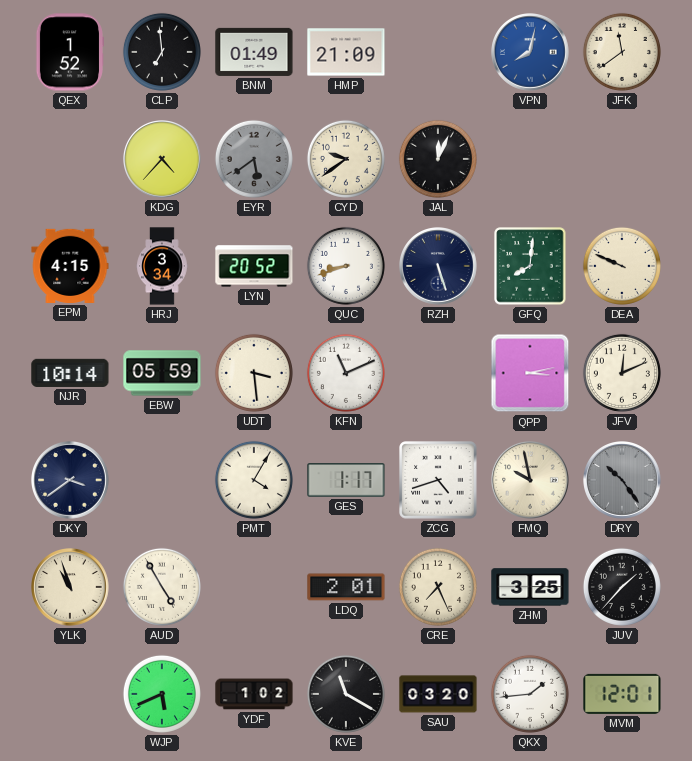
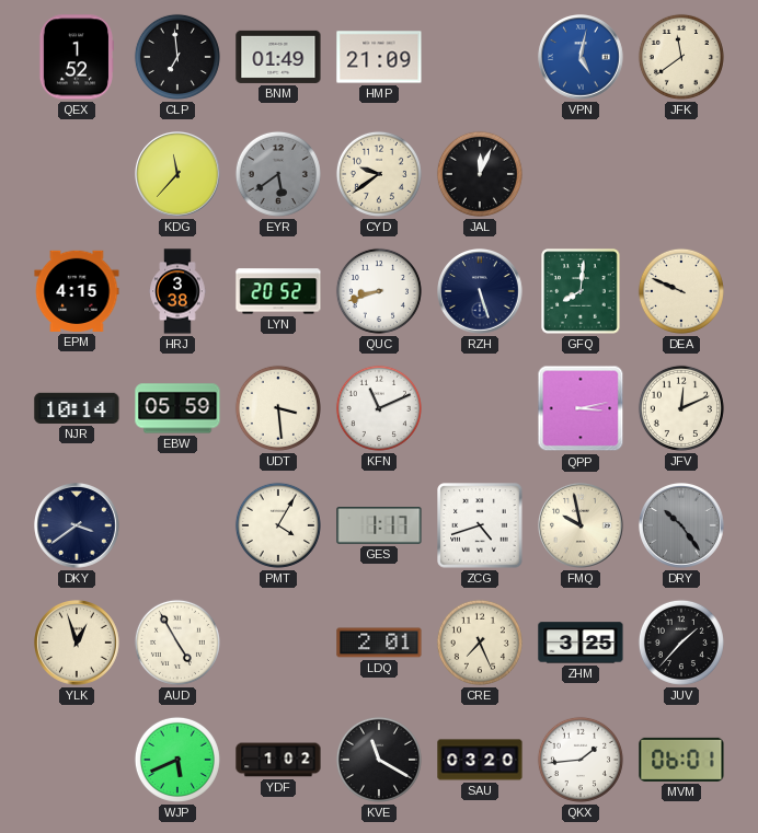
VPN: 8:02 -> 5:02 (581, 57)
KDG: 4:37 -> 11:37 (177, 174)
HRJ: 3:34 -> 3:38 (177, 291)
YLK: 10:57 -> 12:57 (77, 643)
MVM: 12:01 -> 06:01 (681, 760)
